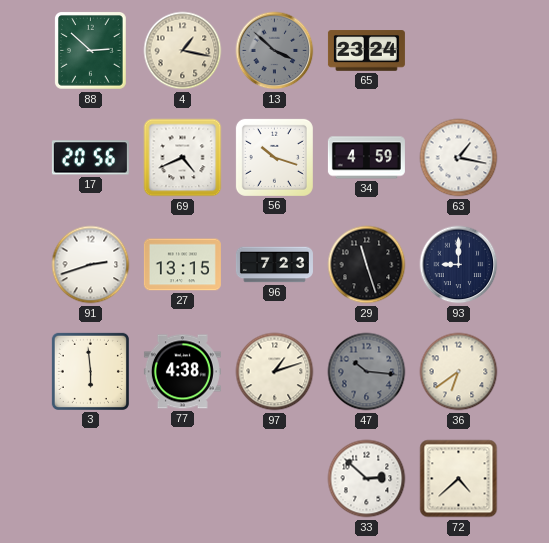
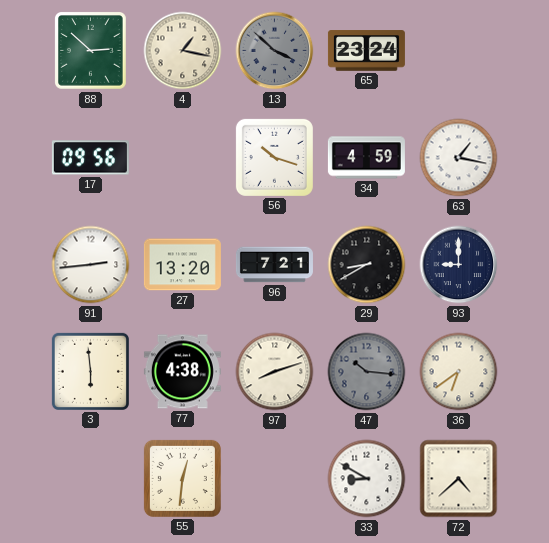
17: 20:56 -> 09:56 (90, 158)
69: 4:41 -> none (183, 158)
91: 2:42 -> 2:44 (91, 265)
27: 13:15 -> 13:20 (182, 265)
96: 7:23 -> 7:21 (274, 265)
29: 11:27 -> 8:40 (367, 265)
97: 1:12 -> 8:12 (275, 372)
55: none -> 12:31 (182, 478)
33: 2:52 -> 8:50 (367, 479)
